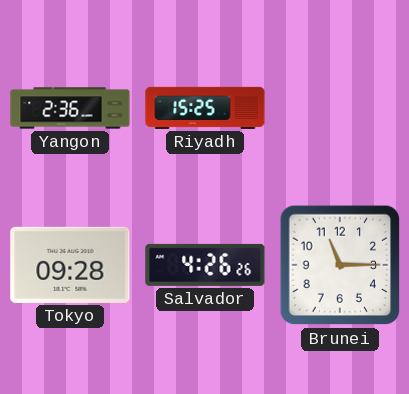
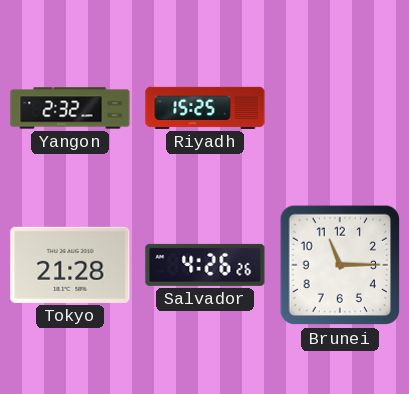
Yangon: 2:36 -> 2:32 (70, 108)
Tokyo: 09:28 -> 21:28 (70, 265)
